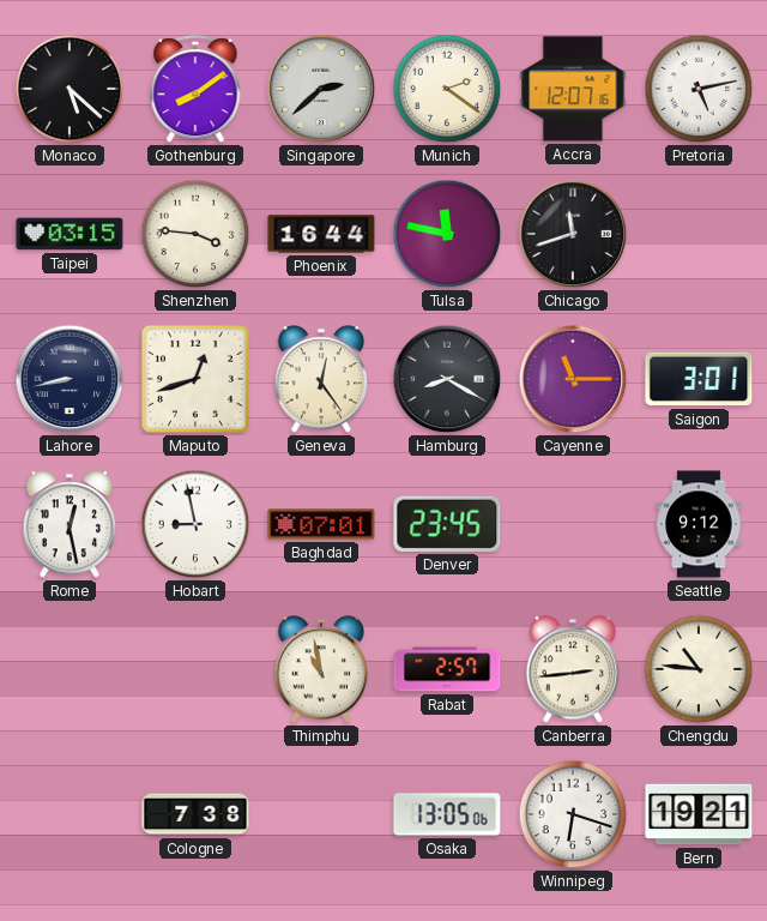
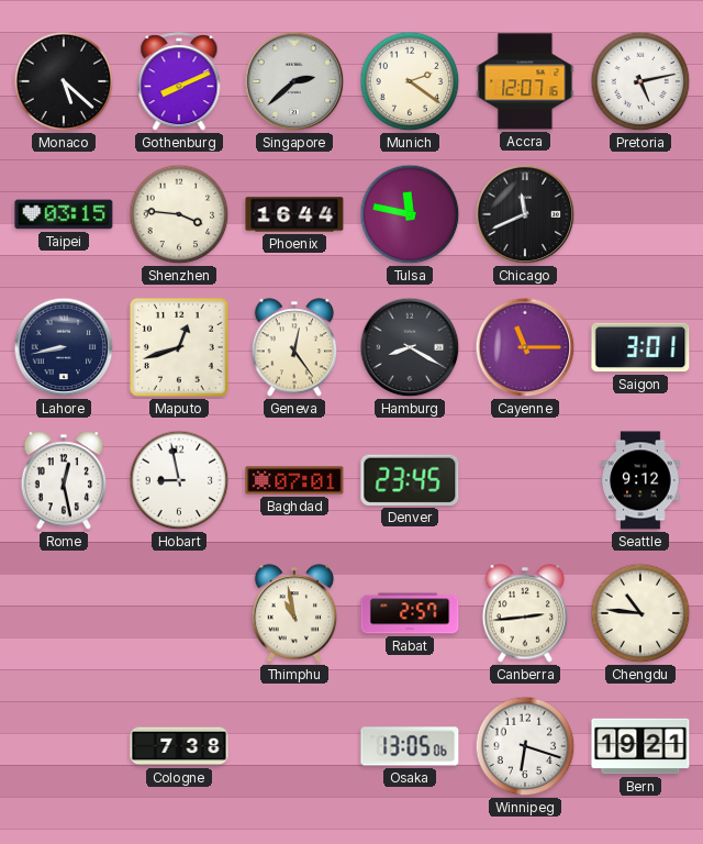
Gothenburg: 8:09 -> 8:11 (179, 82)
Chicago: 11:42 -> 11:41 (525, 214)
